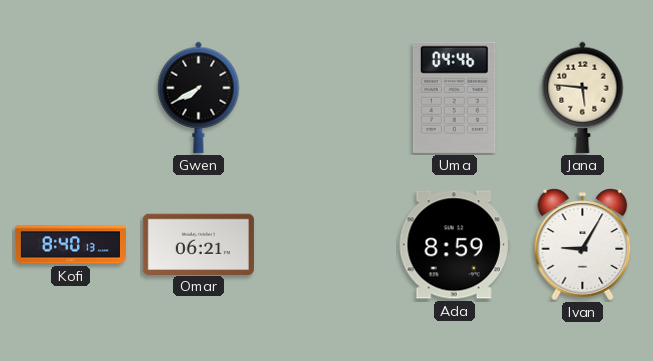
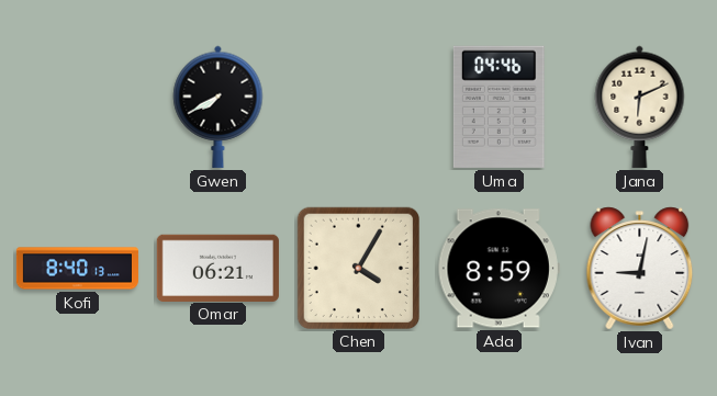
Jana: 5:46 -> 6:11 (640, 106)
Chen: none -> 4:05 (358, 268)
Ivan: 9:05 -> 9:02 (640, 269)
